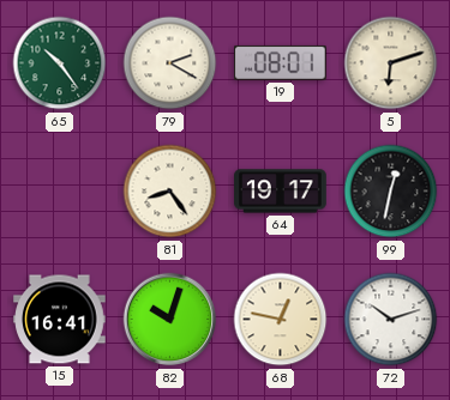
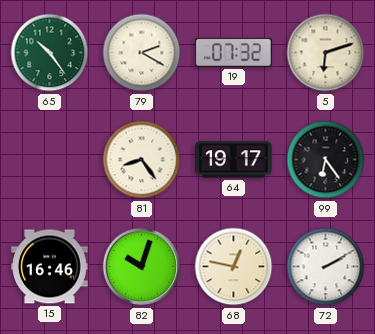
19: 08:01 -> 07:32 (234, 52)
99: 12:32 -> 6:24 (326, 160)
15: 16:41 -> 16:46 (50, 267)
72: 10:12 -> 2:10 (326, 267)
